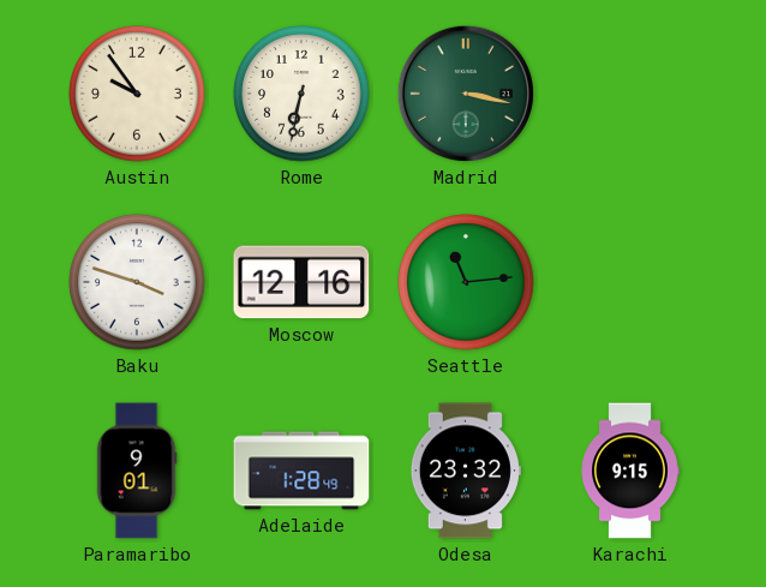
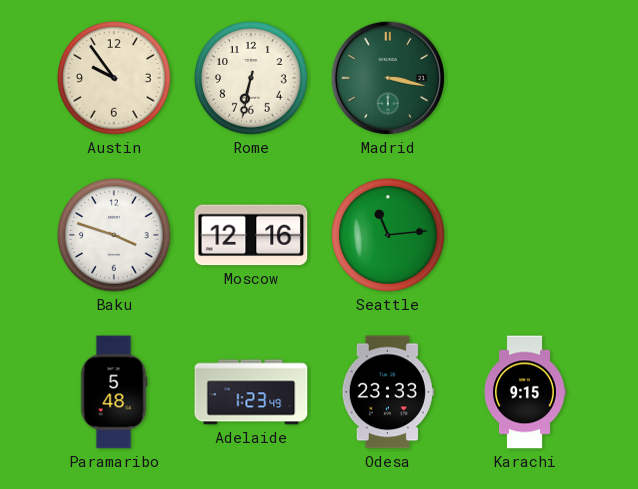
Paramaribo: 9:01 -> 5:48 (114, 392)
Adelaide: 1:28 -> 1:23 (251, 392)
Odesa: 23:32 -> 23:33 (388, 392)
